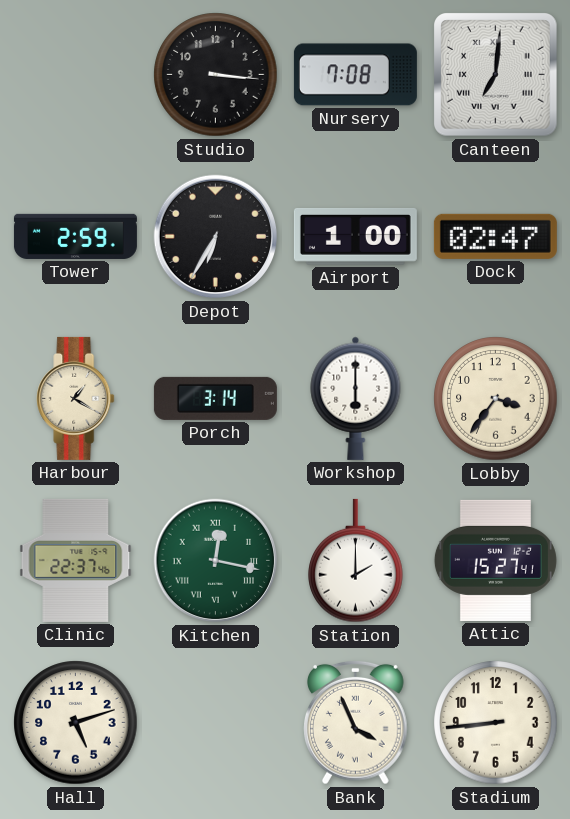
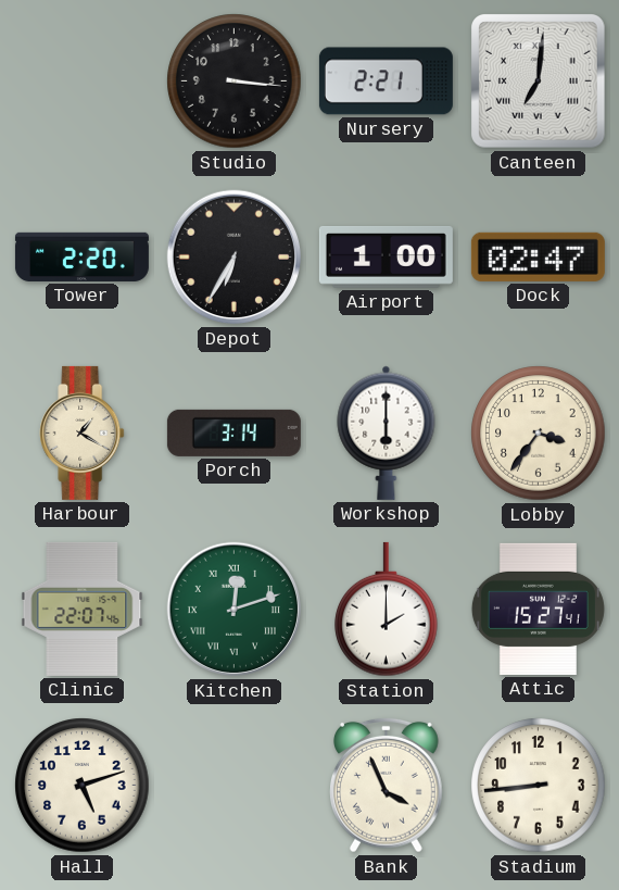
Nursery: 7:08 -> 2:21 (386, 82)
Tower: 2:59 -> 2:20 (81, 256)
Clinic: 22:37 -> 22:07 (83, 609)
Kitchen: 12:17 -> 12:12 (235, 610)
